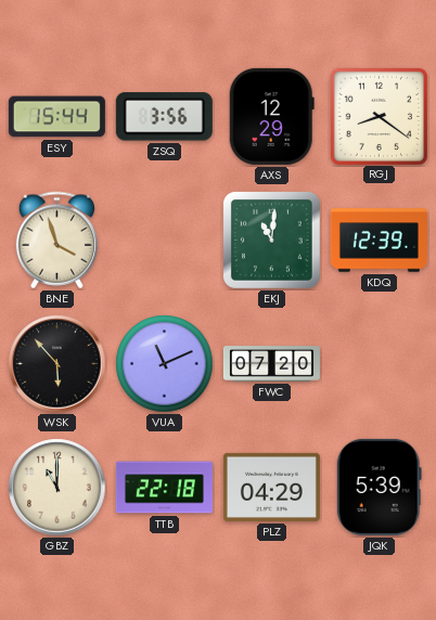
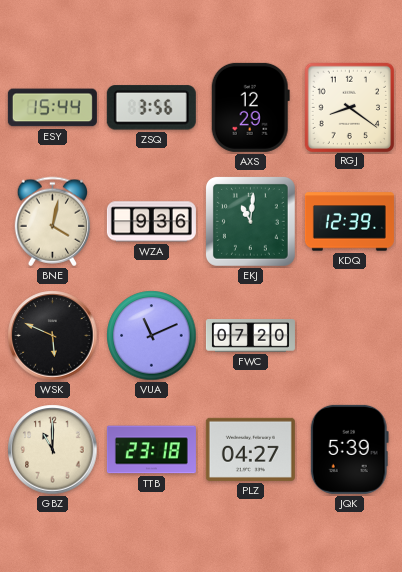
BNE: 3:57 -> 4:02 (52, 222)
WZA: none -> 9:36 (151, 222)
WSK: 5:53 -> 5:49 (53, 336)
TTB: 22:18 -> 23:18 (151, 450)
PLZ: 04:29 -> 04:27 (250, 449)
